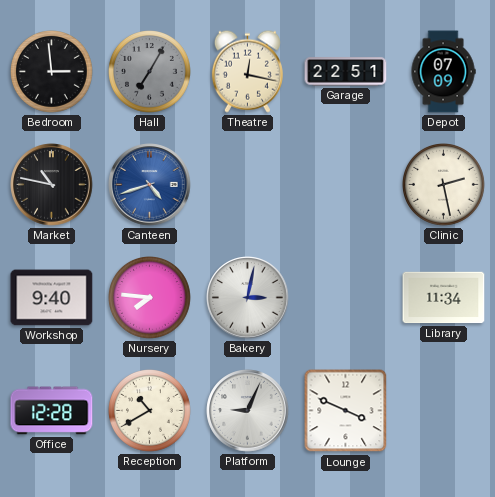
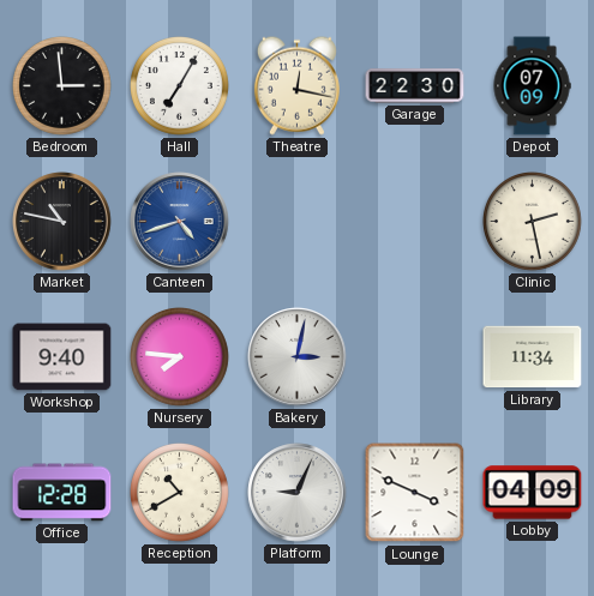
Hall dial: grey -> white (180, 86)
Garage: 22:51 -> 22:30 (415, 86)
Lobby: none -> 04:09 (533, 493)
